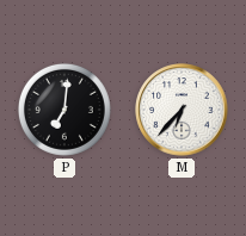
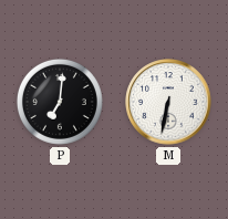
M: 6:37 -> 6:32 (168, 102)
